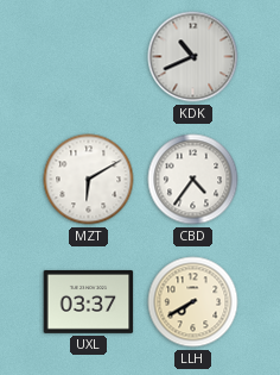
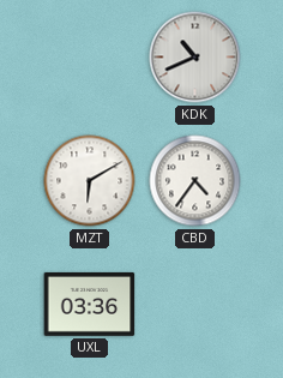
UXL: 03:37 -> 03:36 (90, 304)
LLH: 7:40 -> none (193, 302)
